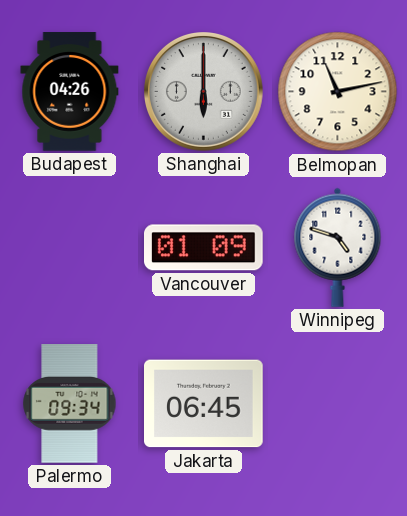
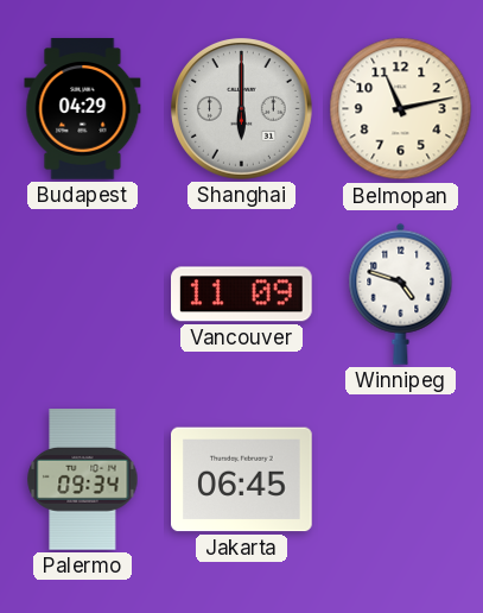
Budapest: 04:26 -> 04:29 (83, 109)
Vancouver: 01:09 -> 11:09 (242, 295)
